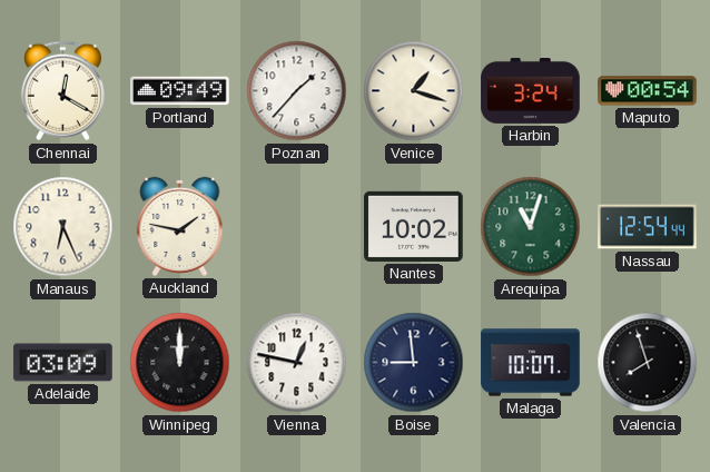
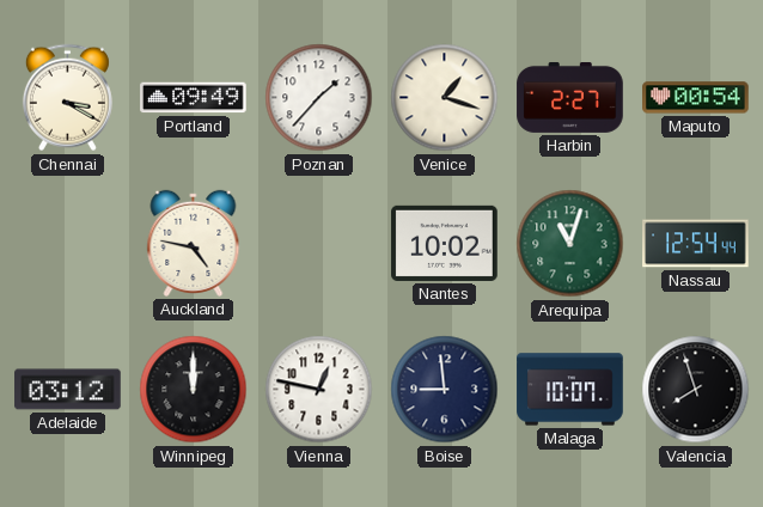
Chennai: 12:20 -> 3:20 (67, 98)
Harbin: 3:24 -> 2:27 (570, 97)
Manaus: 6:26 -> none (63, 227)
Auckland: 1:47 -> 4:47 (194, 243)
Adelaide: 03:09 -> 03:12 (68, 390)
